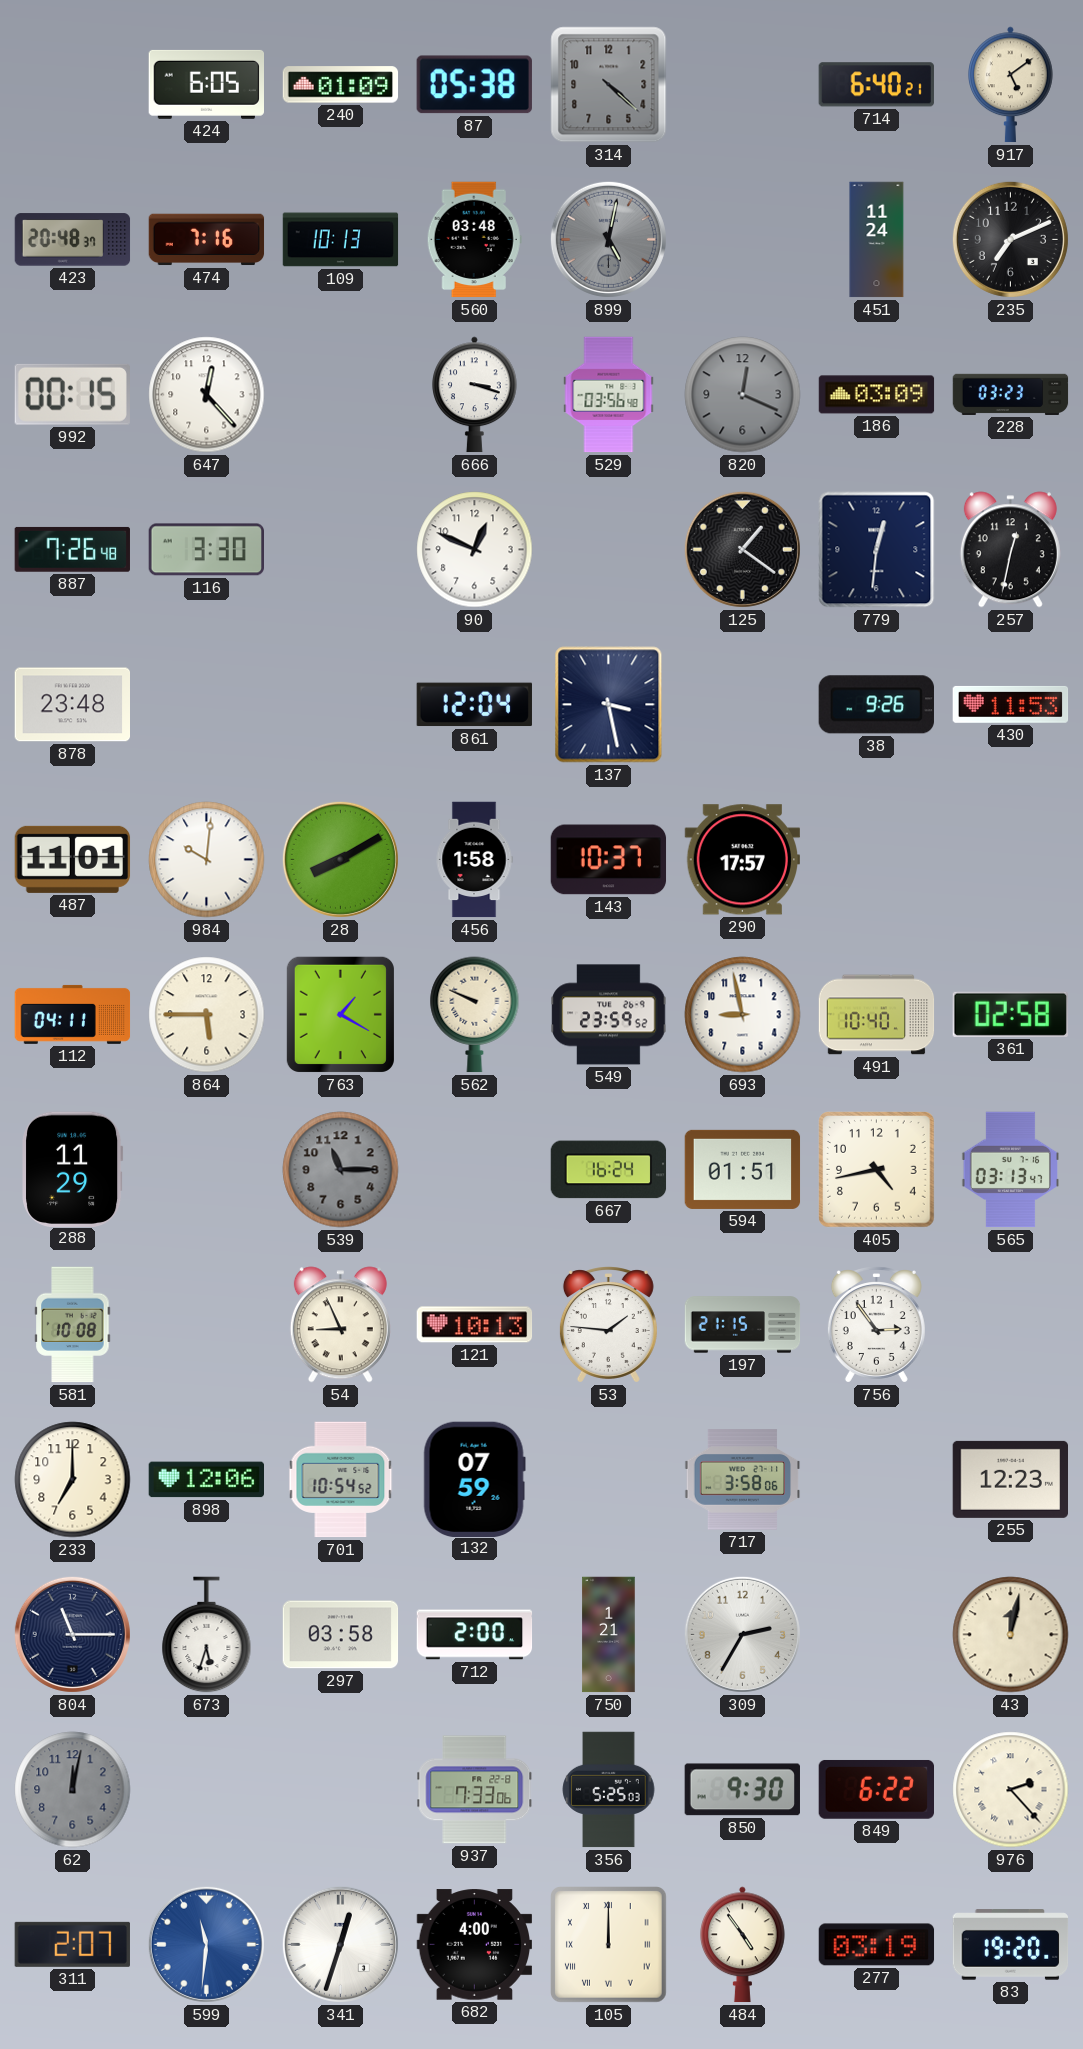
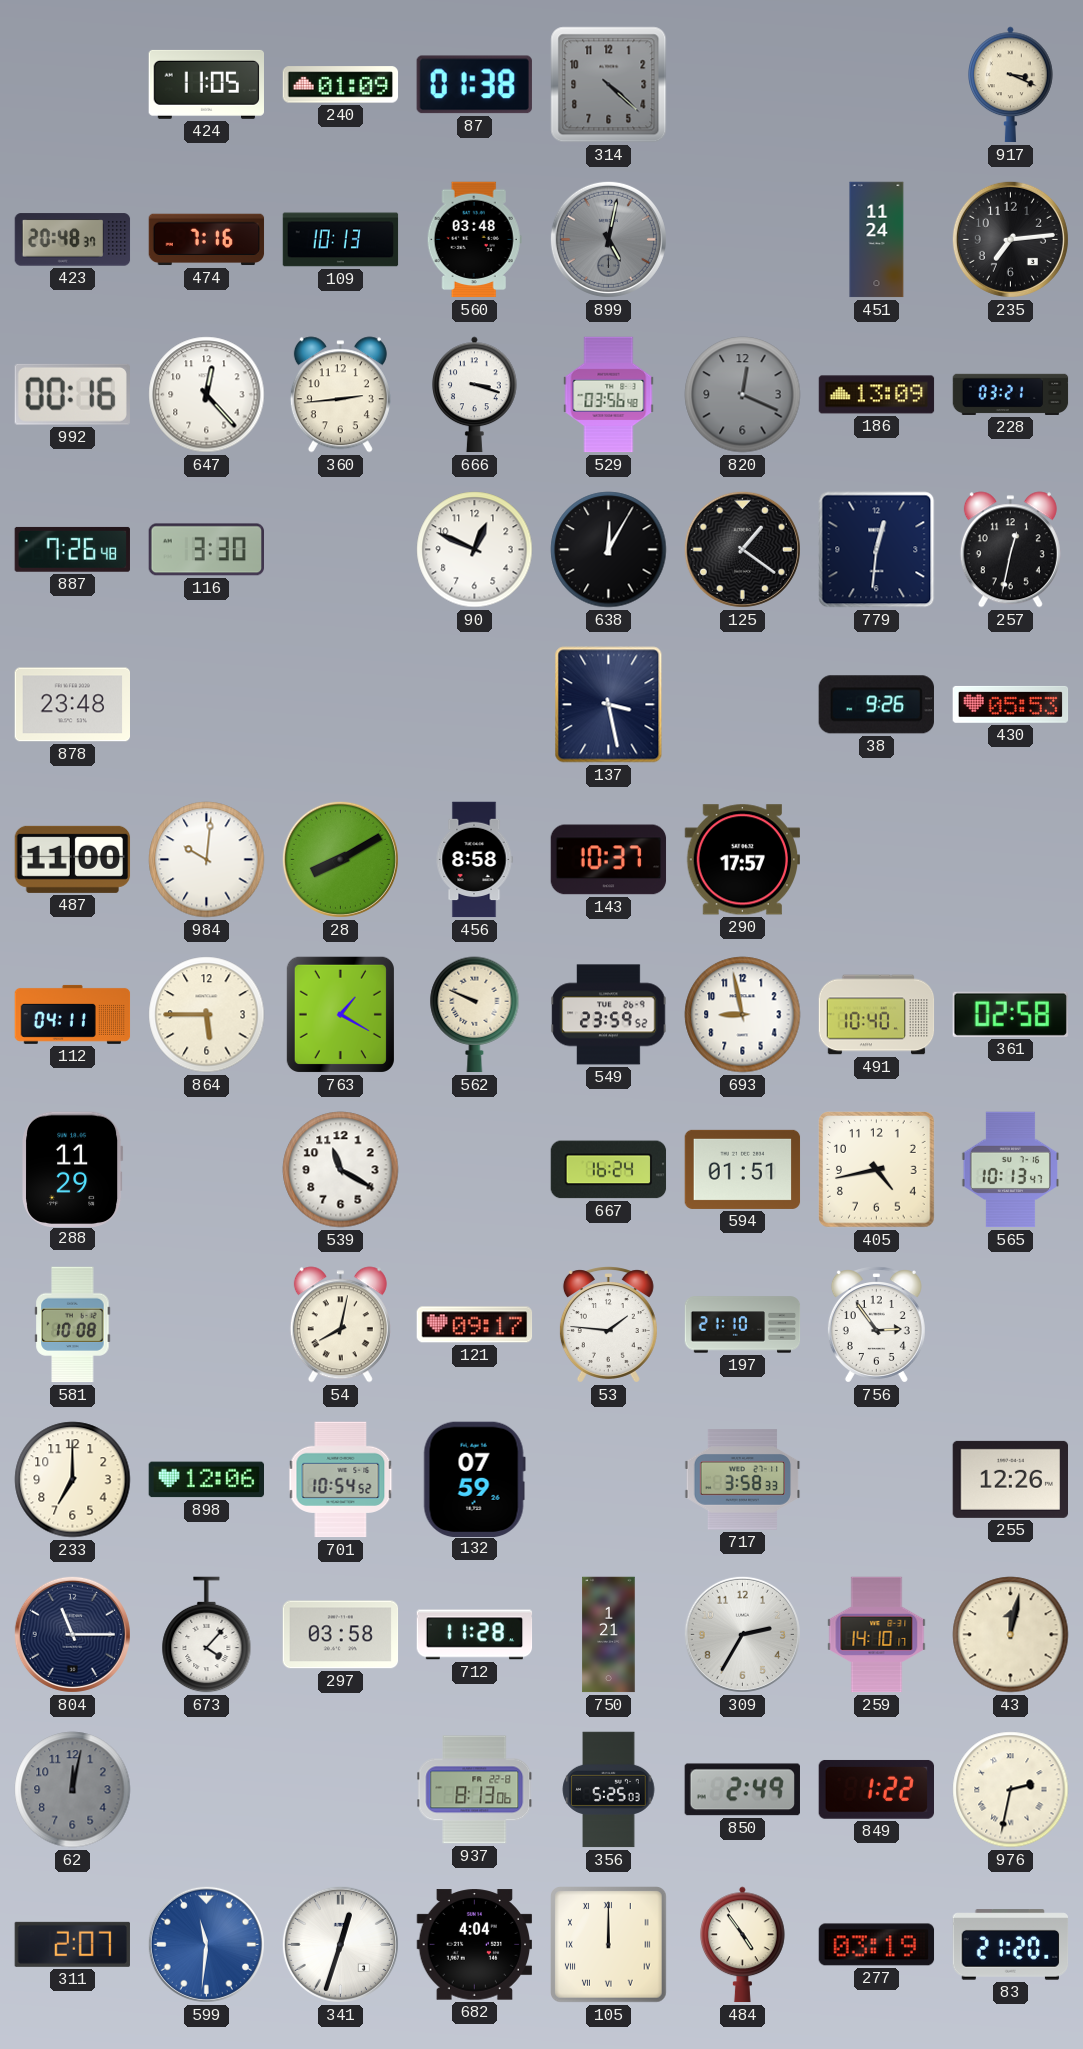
424: 6:05 -> 11:05 (207, 84)
87: 05:38 -> 01:38 (474, 85)
714: 6:40 -> none (876, 85)
917: 5:09 -> 3:19 (1011, 85)
235: 7:11 -> 7:14 (1010, 239)
992: 00:15 -> 00:16 (72, 394)
360: none -> 2:44 (340, 395)
186: 03:09 -> 13:09 (877, 395)
228: 03:23 -> 03:21 (1011, 394)
638: none -> 12:05 (609, 550)
861: 12:04 -> none (474, 705)
430: 11:53 -> 05:53 (1011, 704)
487: 11:01 -> 11:00 (73, 859)
456: 1:58 -> 8:58 (474, 860)
539: 11:15 -> 11:20 (341, 1170)
539 dial: grey -> white (341, 1170)
565: 03:13 -> 10:13 (1010, 1170)
54: 8:56 -> 8:02 (340, 1325)
121: 10:13 -> 09:17 (475, 1325)
197: 21:15 -> 21:10 (743, 1325)
717: 3:58:06 -> 3:58:33 (743, 1480)
255: 12:23 -> 12:26 (1010, 1479)
673: 5:33 -> 4:07 (207, 1635)
712: 2:00 -> 11:28 (475, 1635)
259: none -> 14:10 (877, 1635)
937: 7:33 -> 8:13 (475, 1790)
850: 9:30 -> 2:49 (742, 1790)
849: 6:22 -> 1:22 (876, 1789)
976: 2:23 -> 2:32 (1011, 1790)
682: 4:00 -> 4:04 (474, 1945)
83: 19:20 -> 21:20 (1011, 1945)
